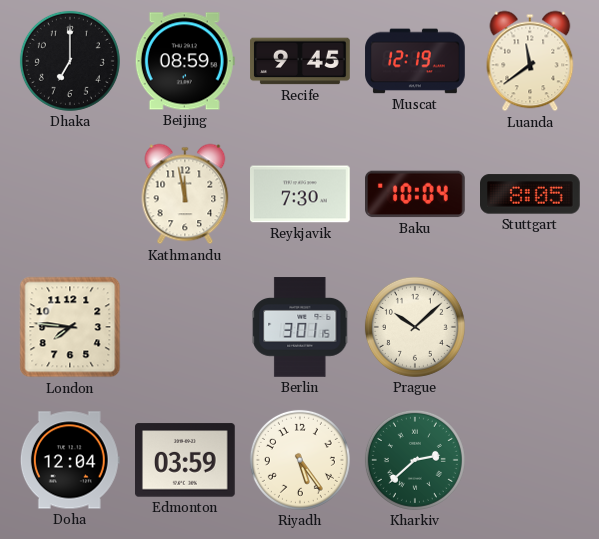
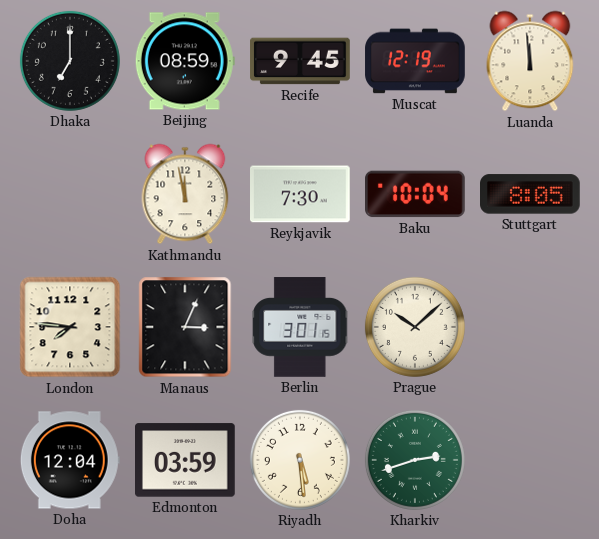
Luanda: 11:39 -> 11:59 (530, 61)
Manaus: none -> 3:04 (185, 327)
Riyadh: 5:24 -> 5:29 (300, 460)
Kharkiv: 2:38 -> 2:42 (415, 460)
